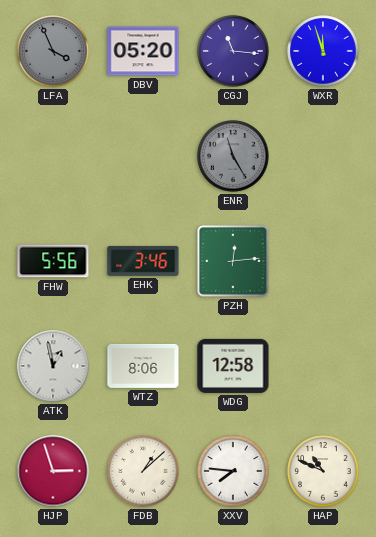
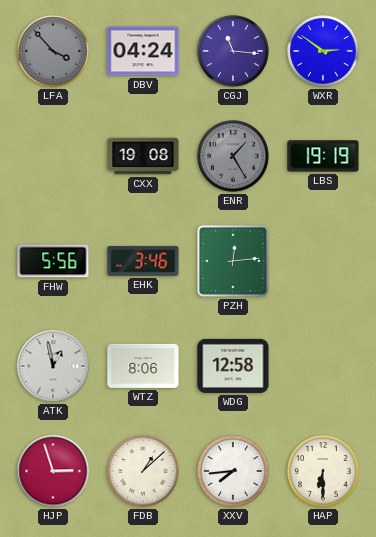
LFA: 3:56 -> 3:53 (53, 51)
DBV: 05:20 -> 04:24 (143, 51)
WXR: 11:57 -> 2:51 (323, 51)
CXX: none -> 19:08 (143, 156)
ENR: 11:25 -> 1:25 (233, 156)
LBS: none -> 19:19 (323, 156)
XXV: 7:46 -> 7:44 (233, 471)
HAP: 10:49 -> 6:30 (323, 471)
